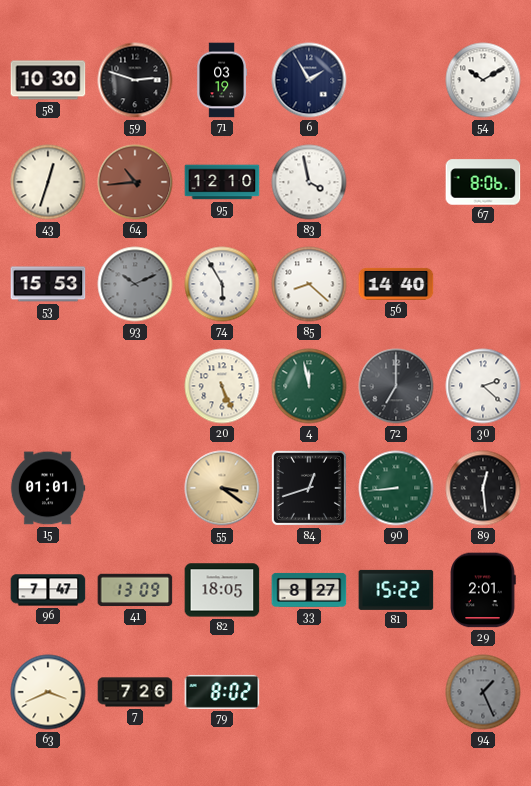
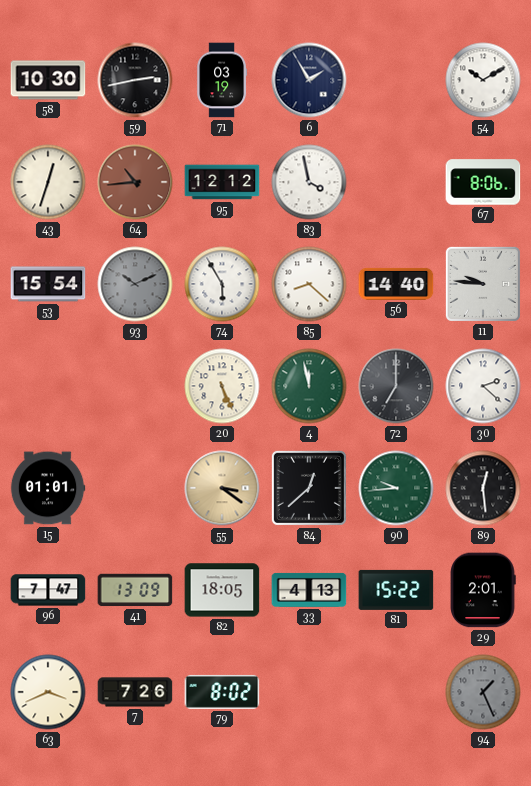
59: 2:48 -> 2:43 (135, 80)
95: 12:10 -> 12:12 (222, 182)
53: 15:53 -> 15:54 (48, 284)
11: none -> 9:46 (483, 284)
84: 12:42 -> 12:38 (309, 488)
90: 8:44 -> 9:44 (396, 488)
33: 8:27 -> 4:13 (309, 590)
